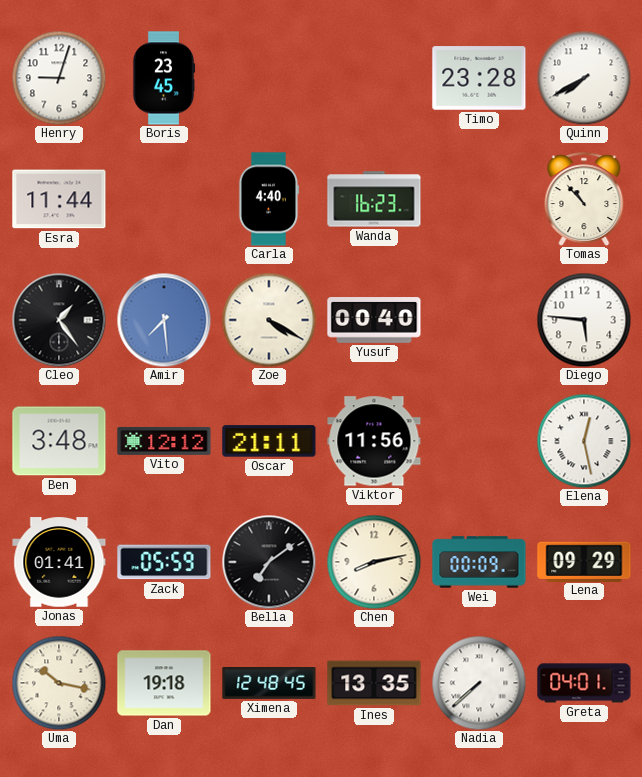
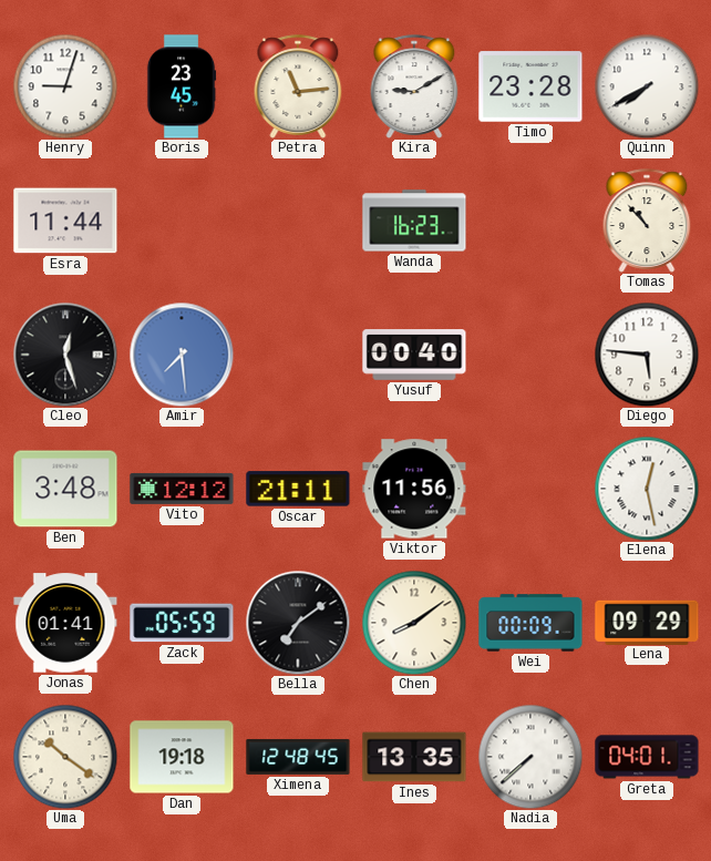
Petra: none -> 11:14 (298, 86)
Kira: none -> 9:10 (414, 86)
Carla: 4:40 -> none (269, 199)
Cleo: 1:24 -> 12:27 (65, 355)
Zoe: 4:20 -> none (269, 320)
Chen: 8:13 -> 8:09 (414, 623)
Uma: 10:17 -> 10:21 (65, 757)
